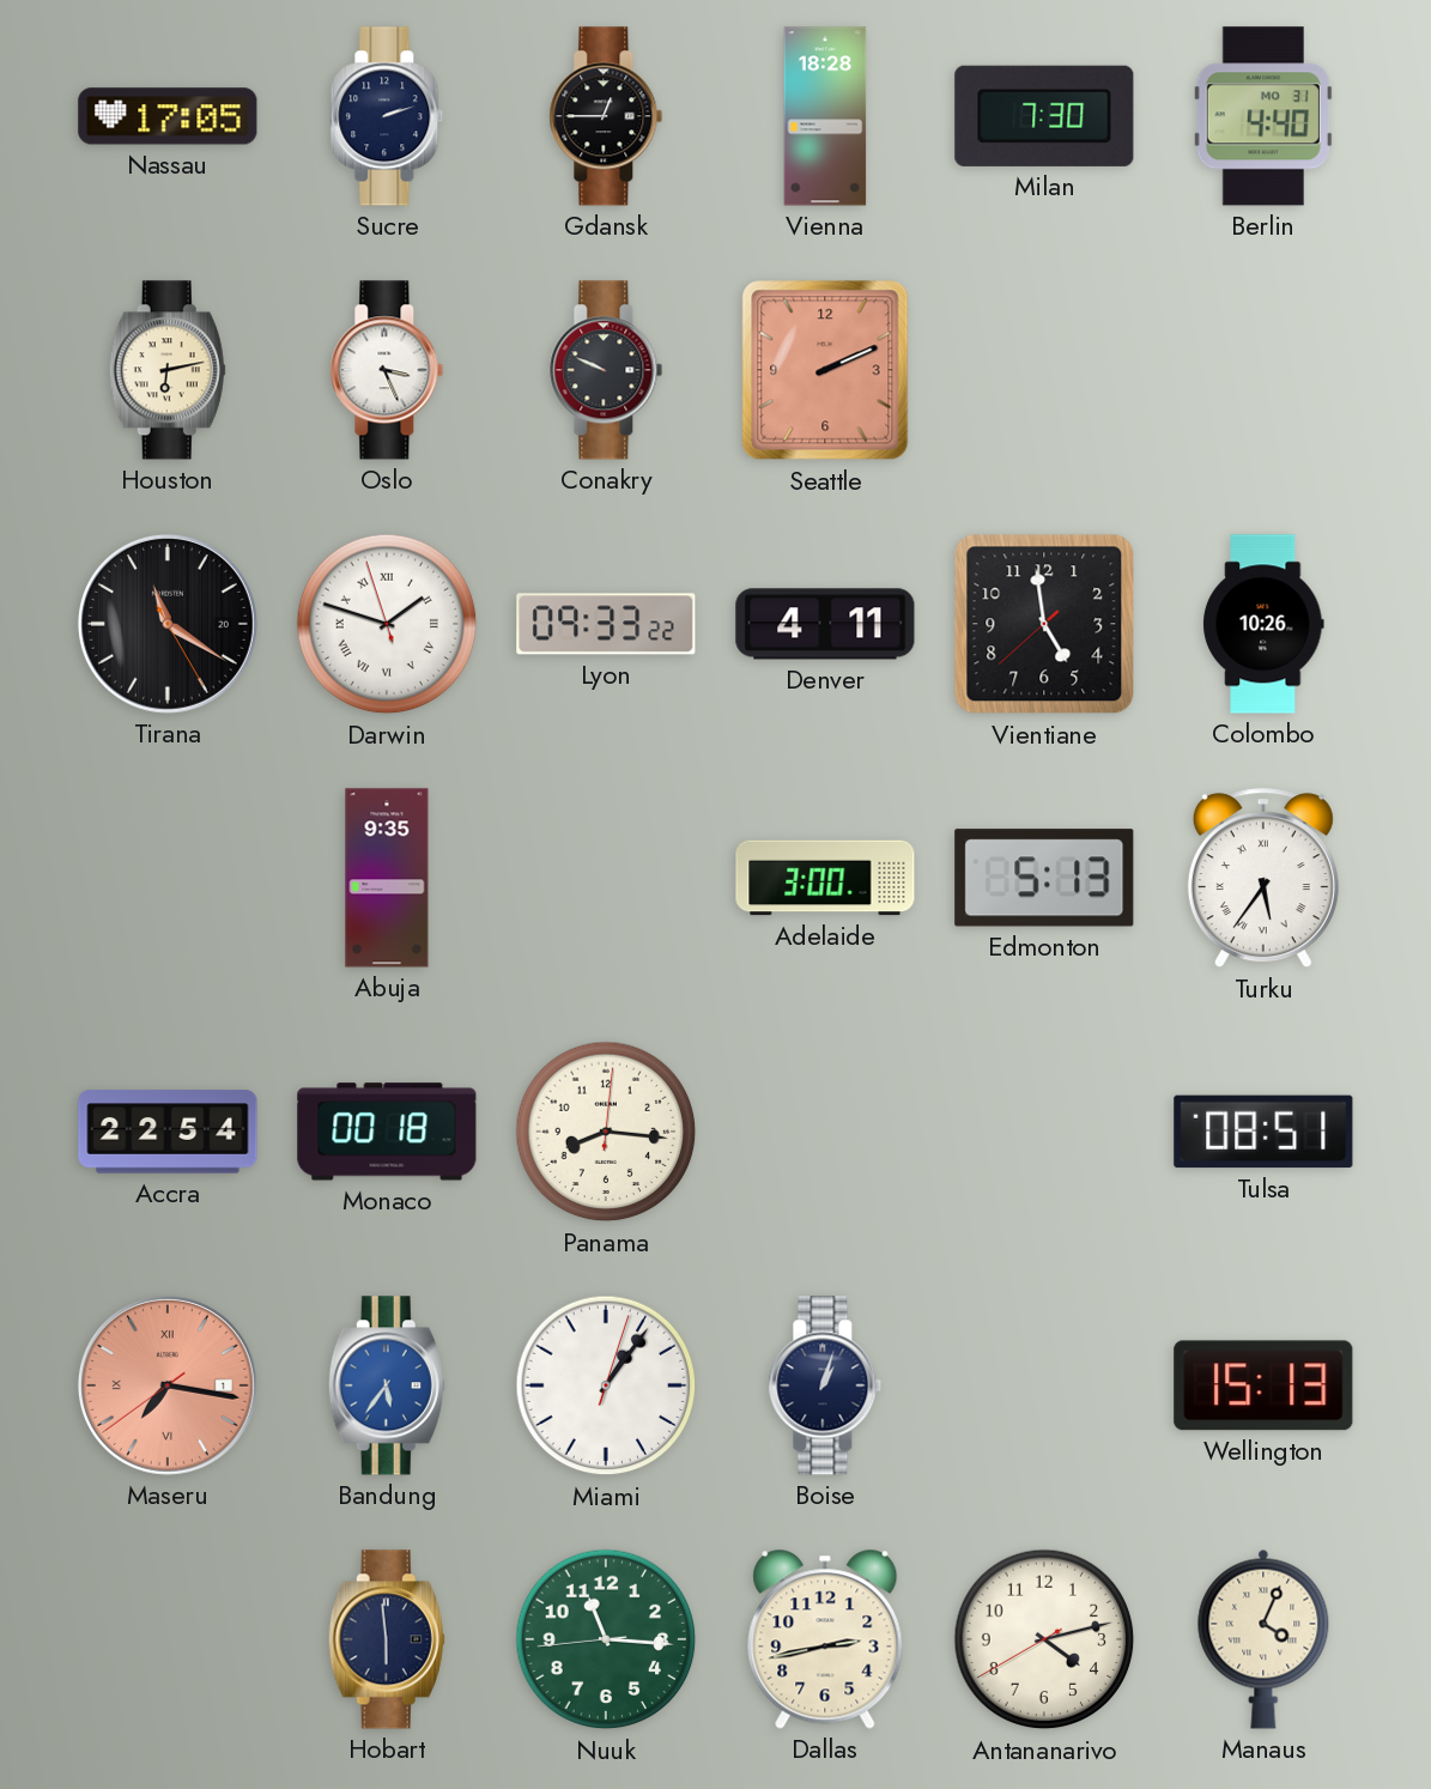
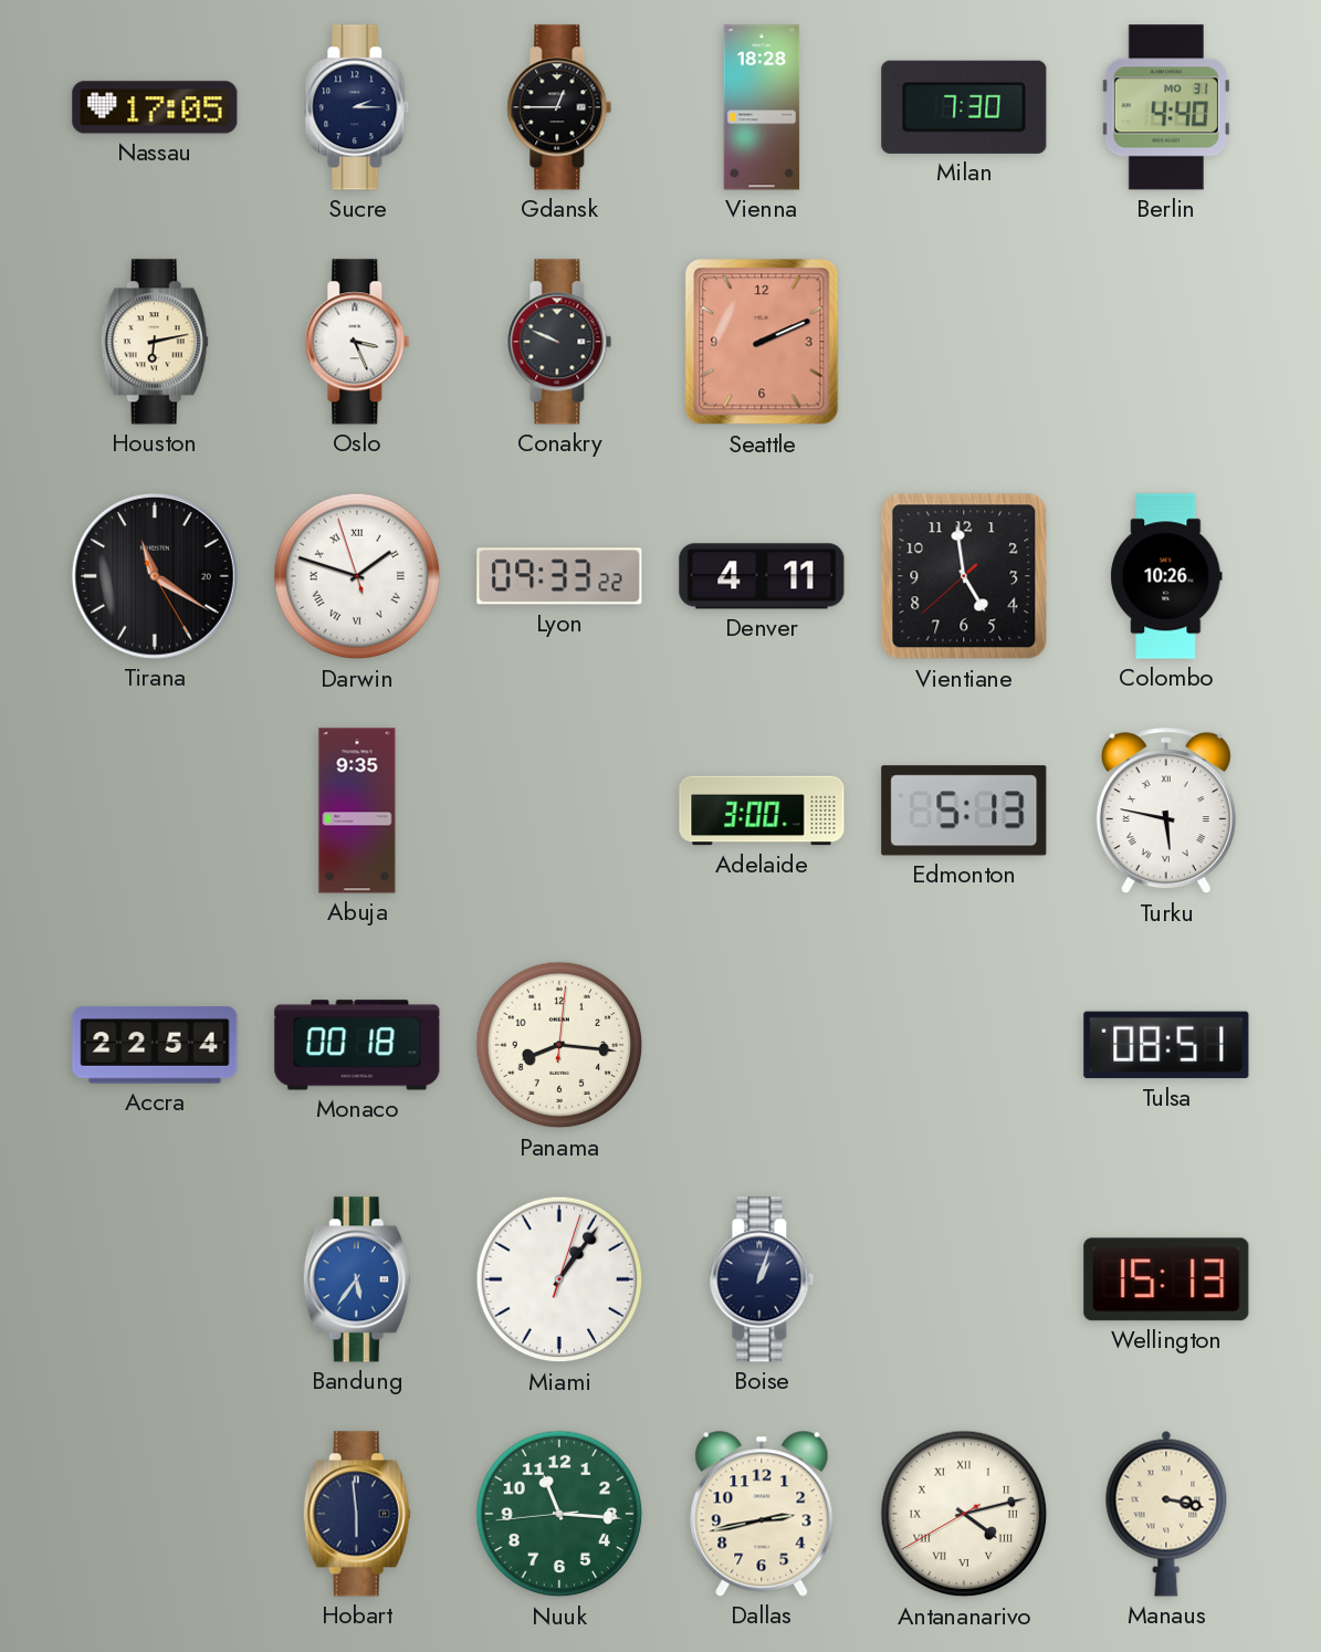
Sucre: 2:12 -> 2:15 (357, 107)
Turku: 5:36 -> 5:47 (1166, 812)
Maseru: 7:16 -> none (168, 1385)
Antananarivo numerals: Arabic -> Roman (964, 1514)
Manaus: 4:04 -> 3:17 (1166, 1514)
